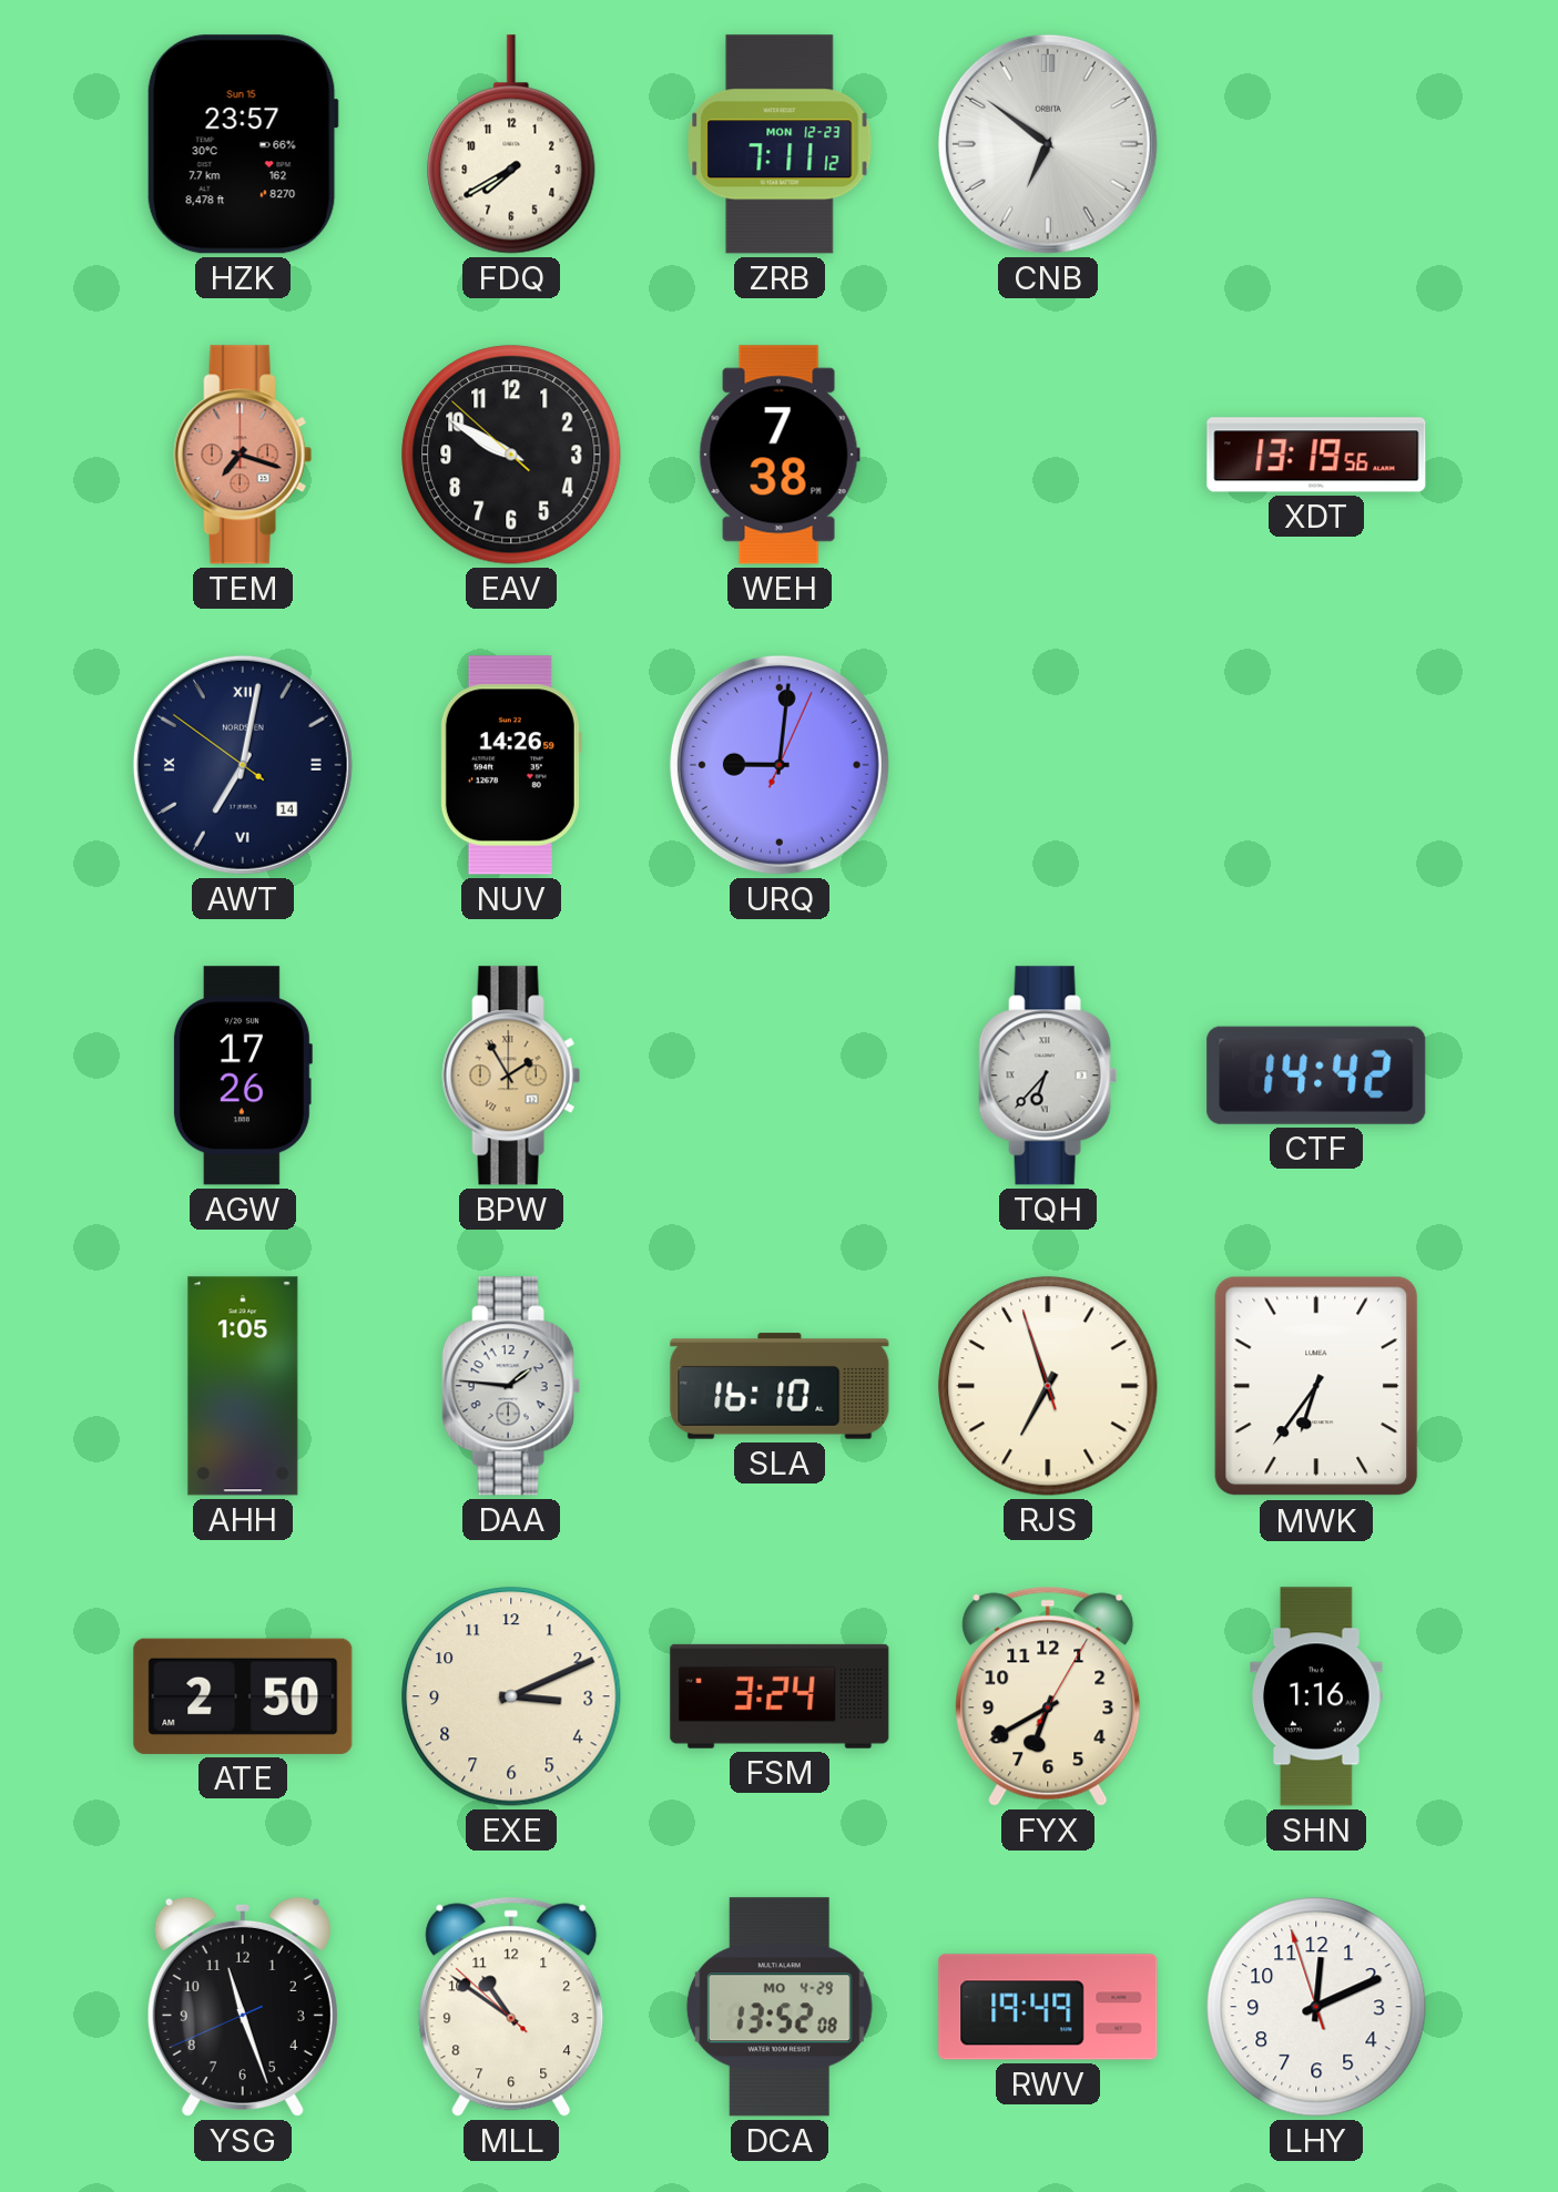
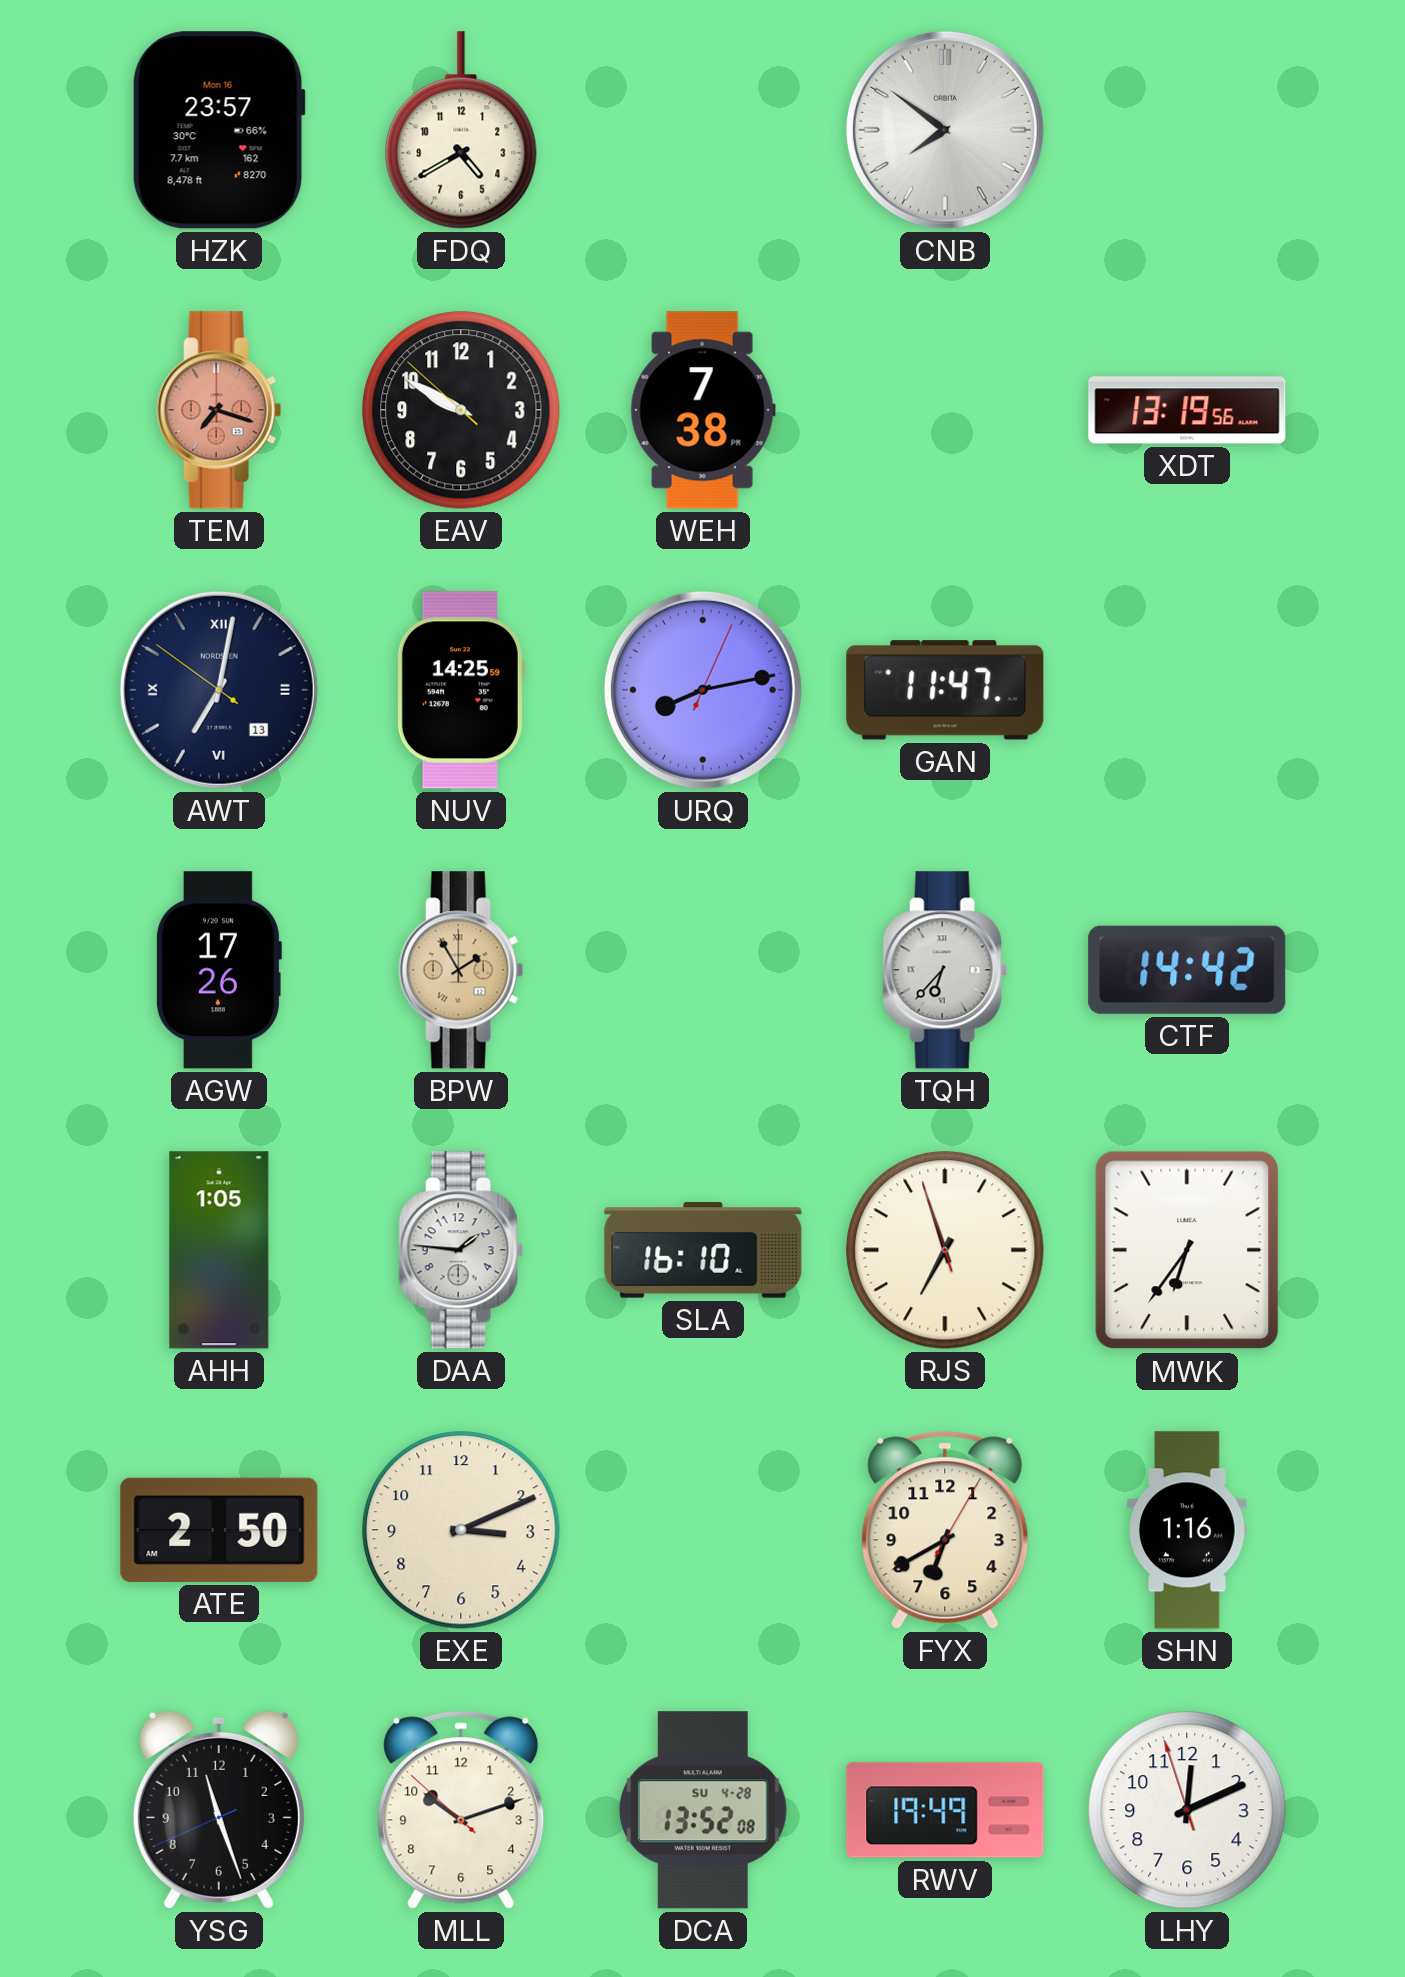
HZK date: Sun 15 -> Mon 16 (219, 130)
FDQ: 7:40 -> 4:40 (461, 130)
ZRB: 7:11 -> none (780, 144)
CNB: 6:51 -> 7:51 (945, 130)
AWT date: 14 -> 13 (219, 690)
NUV: 14:26 -> 14:25 (460, 690)
URQ: 9:01 -> 8:13 (703, 690)
GAN: none -> 11:47 (945, 690)
FSM: 3:24 -> none (780, 1696)
MLL: 10:50 -> 10:11 (461, 1810)
DCA date: MO 4-29 -> SU 4-28 (703, 1810)
